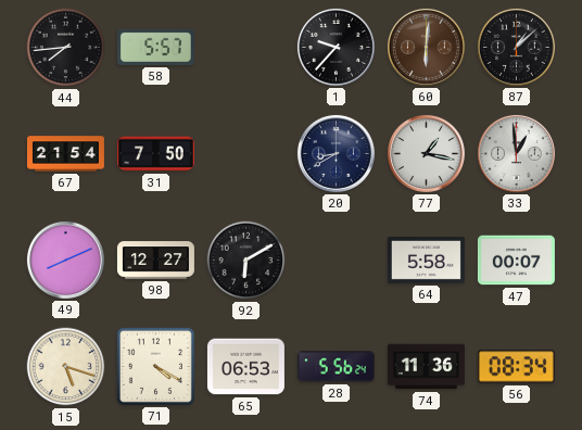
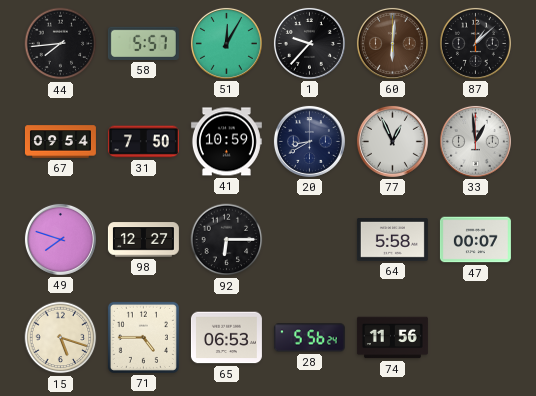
51: none -> 12:05 (226, 43)
67: 21:54 -> 09:54 (60, 142)
41: none -> 10:59 (226, 142)
77: 1:17 -> 12:56 (392, 141)
49: 8:11 -> 7:48 (60, 239)
92: 6:10 -> 6:15 (227, 240)
71: 4:20 -> 4:45 (143, 337)
74: 11:36 -> 11:56 (392, 338)
56: 08:34 -> none (516, 367)
